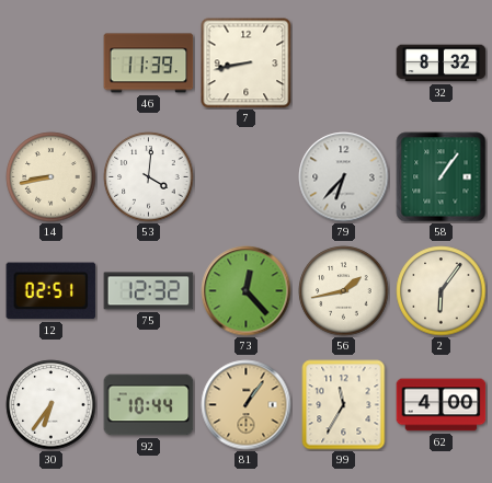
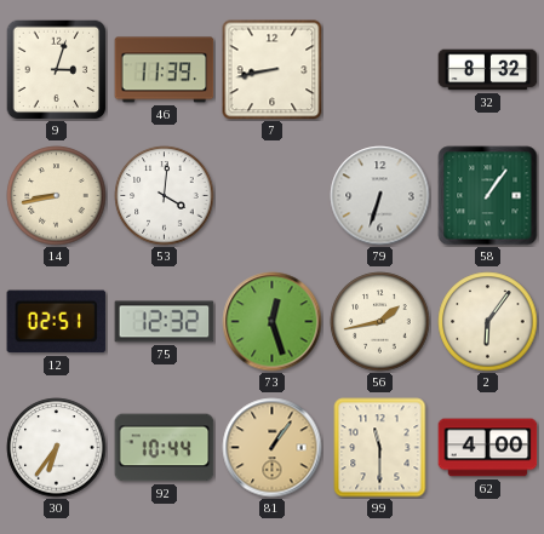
9: none -> 3:03 (56, 69)
79: 6:37 -> 6:33 (380, 196)
73: 12:23 -> 12:27 (273, 322)
99: 11:35 -> 11:30 (380, 448)
